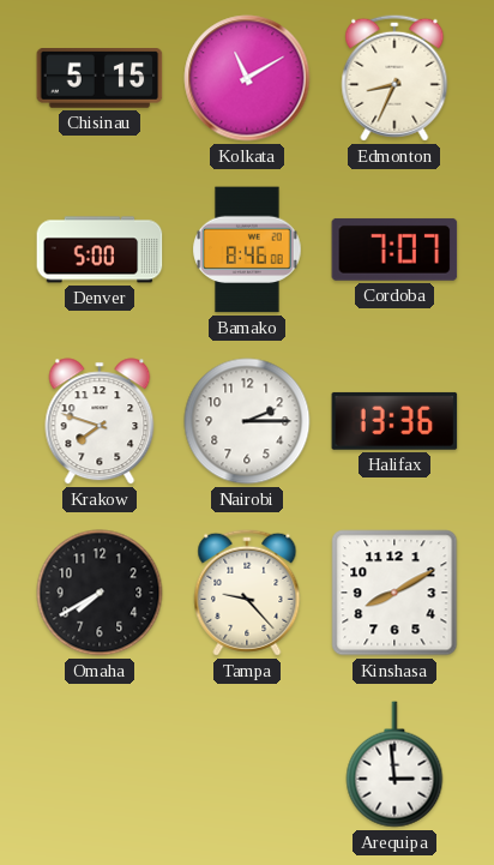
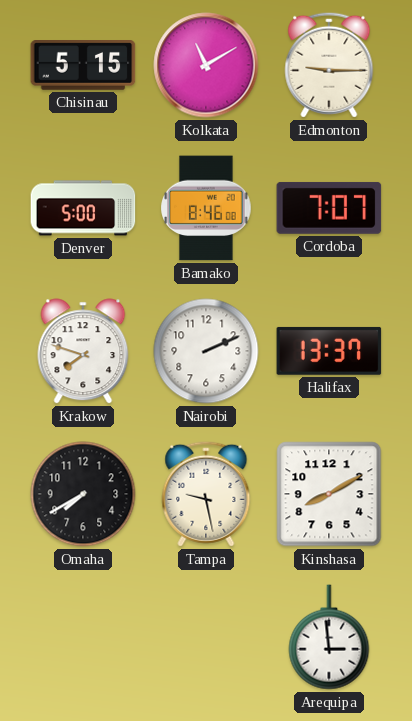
Edmonton: 8:34 -> 9:15 (329, 65)
Nairobi: 2:15 -> 2:11 (206, 351)
Halifax: 13:36 -> 13:37 (329, 351)
Tampa: 9:23 -> 9:28 (206, 494)
